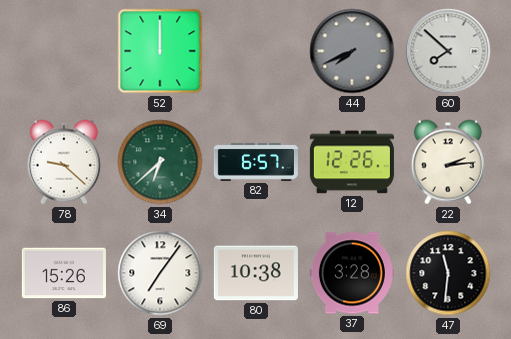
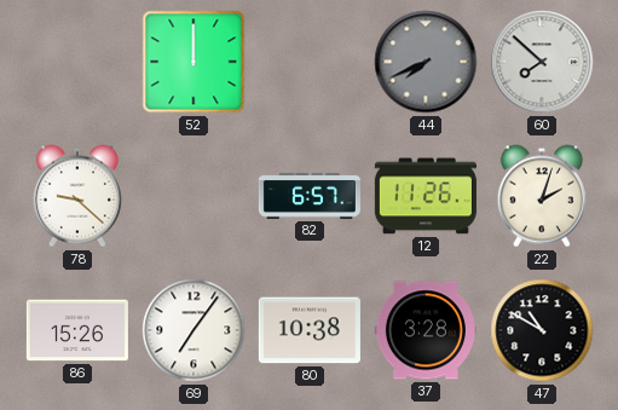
34: 6:38 -> none (160, 162)
12: 12:26 -> 11:26 (426, 196)
22: 2:14 -> 2:03 (542, 196)
47: 11:31 -> 10:50 (542, 330)
